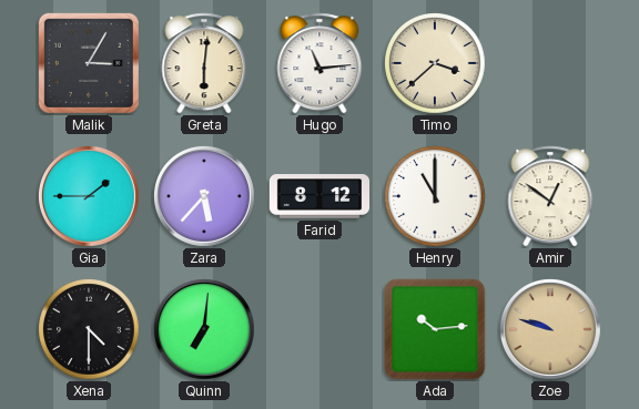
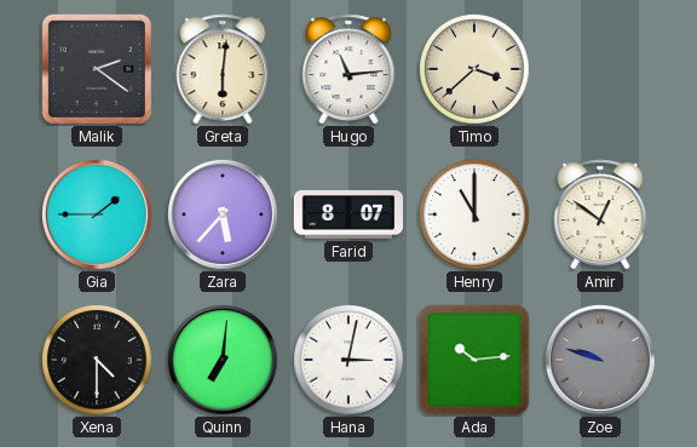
Malik: 3:05 -> 2:21 (97, 69)
Farid: 8:12 -> 8:07 (347, 214)
Hana: none -> 3:02 (350, 361)
Zoe dial: champagne -> grey (600, 360)
